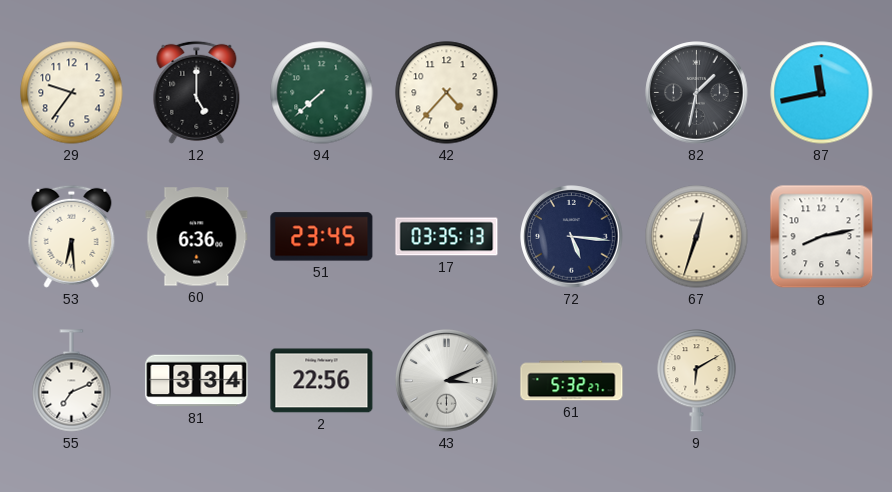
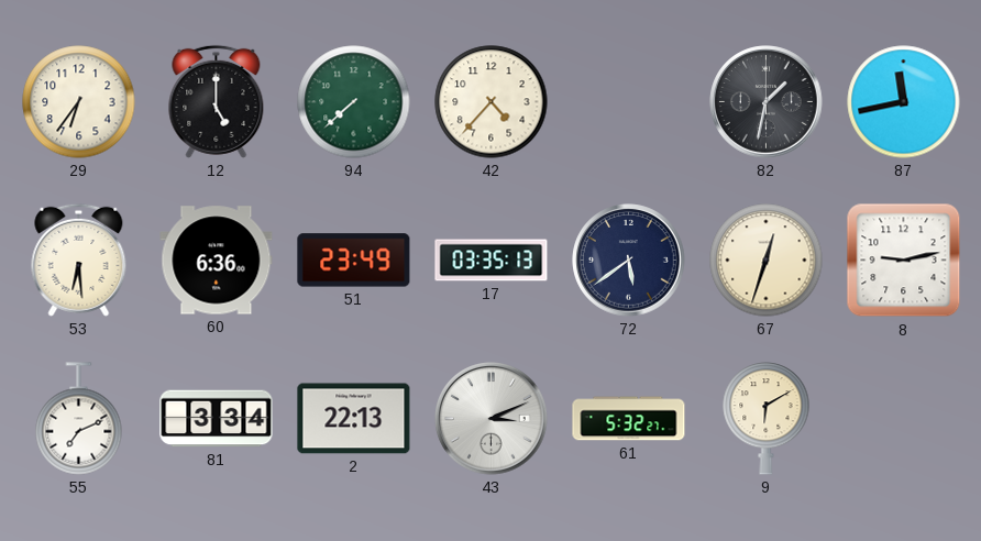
29: 9:36 -> 6:36 (79, 102)
51: 23:45 -> 23:49 (354, 261)
72: 5:16 -> 5:39 (629, 261)
8: 8:13 -> 9:13 (904, 261)
2: 22:56 -> 22:13 (354, 419)
